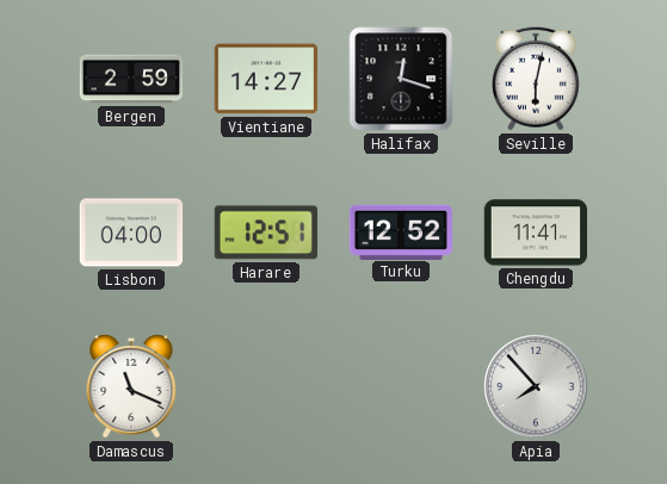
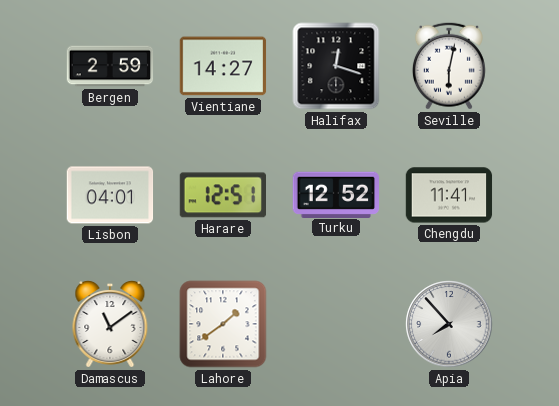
Lisbon: 04:00 -> 04:01 (110, 195)
Damascus: 11:19 -> 11:09 (110, 325)
Lahore: none -> 1:39 (223, 324)
